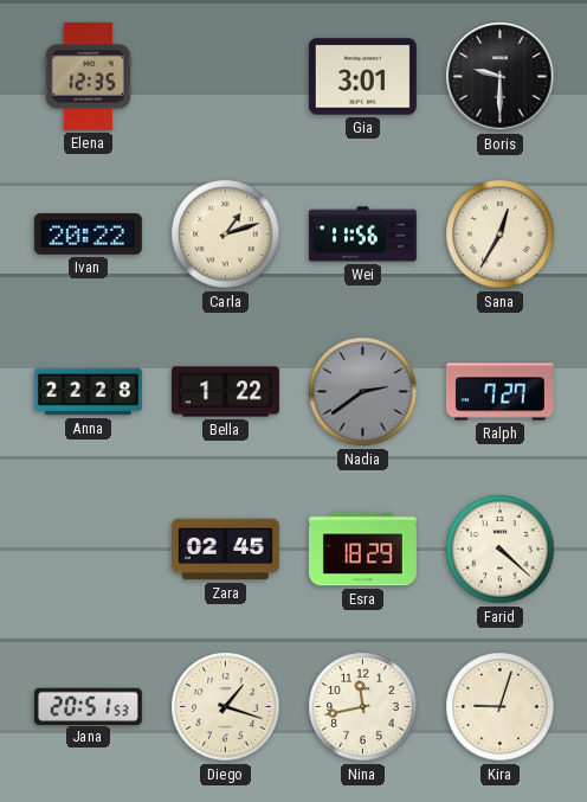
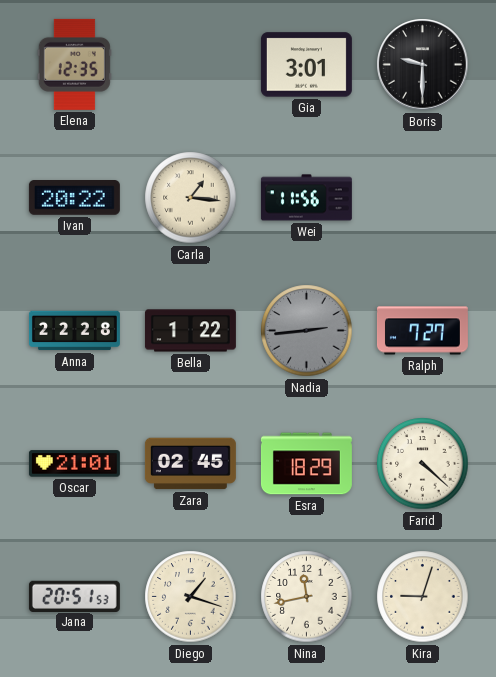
Carla: 1:12 -> 1:16 (191, 198)
Sana: 12:35 -> none (501, 235)
Nadia: 2:39 -> 2:44 (307, 331)
Oscar: none -> 21:01 (74, 464)
